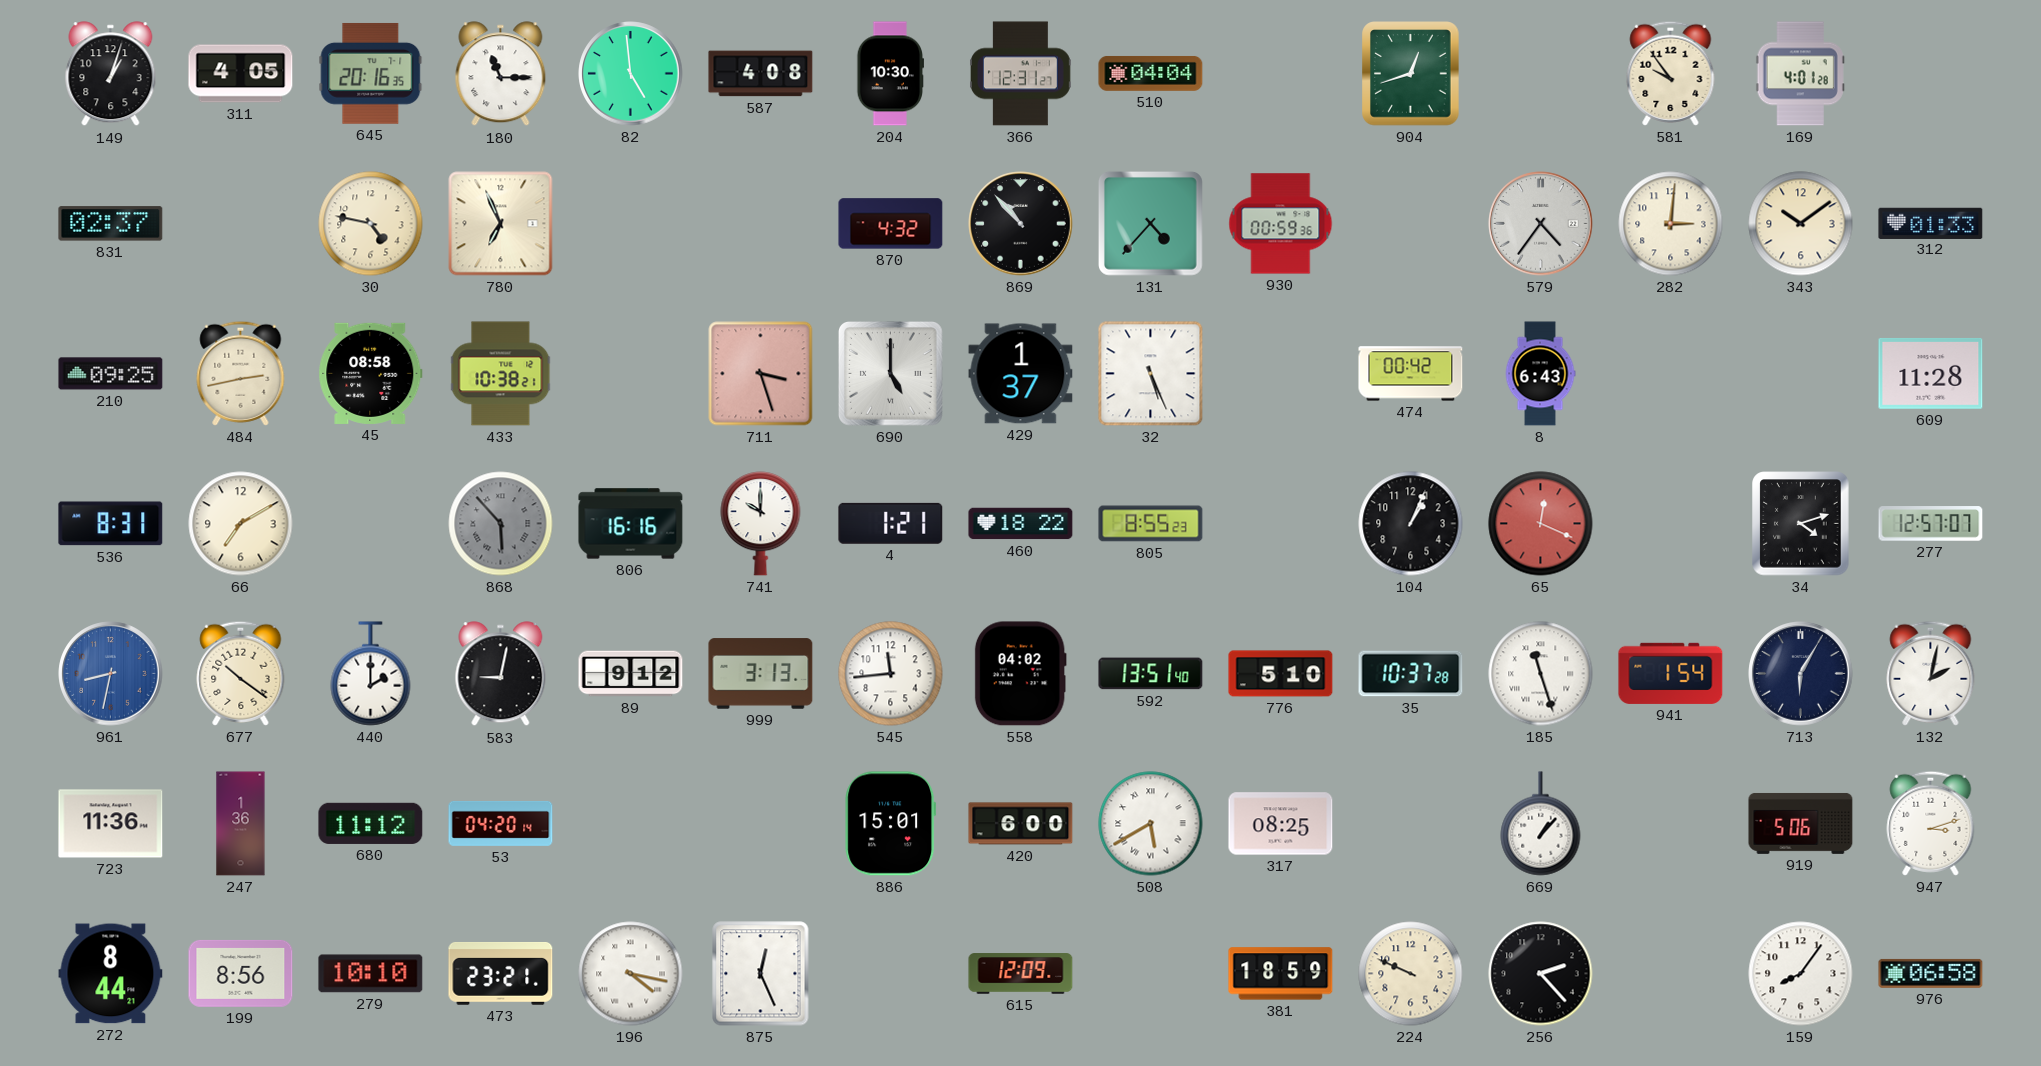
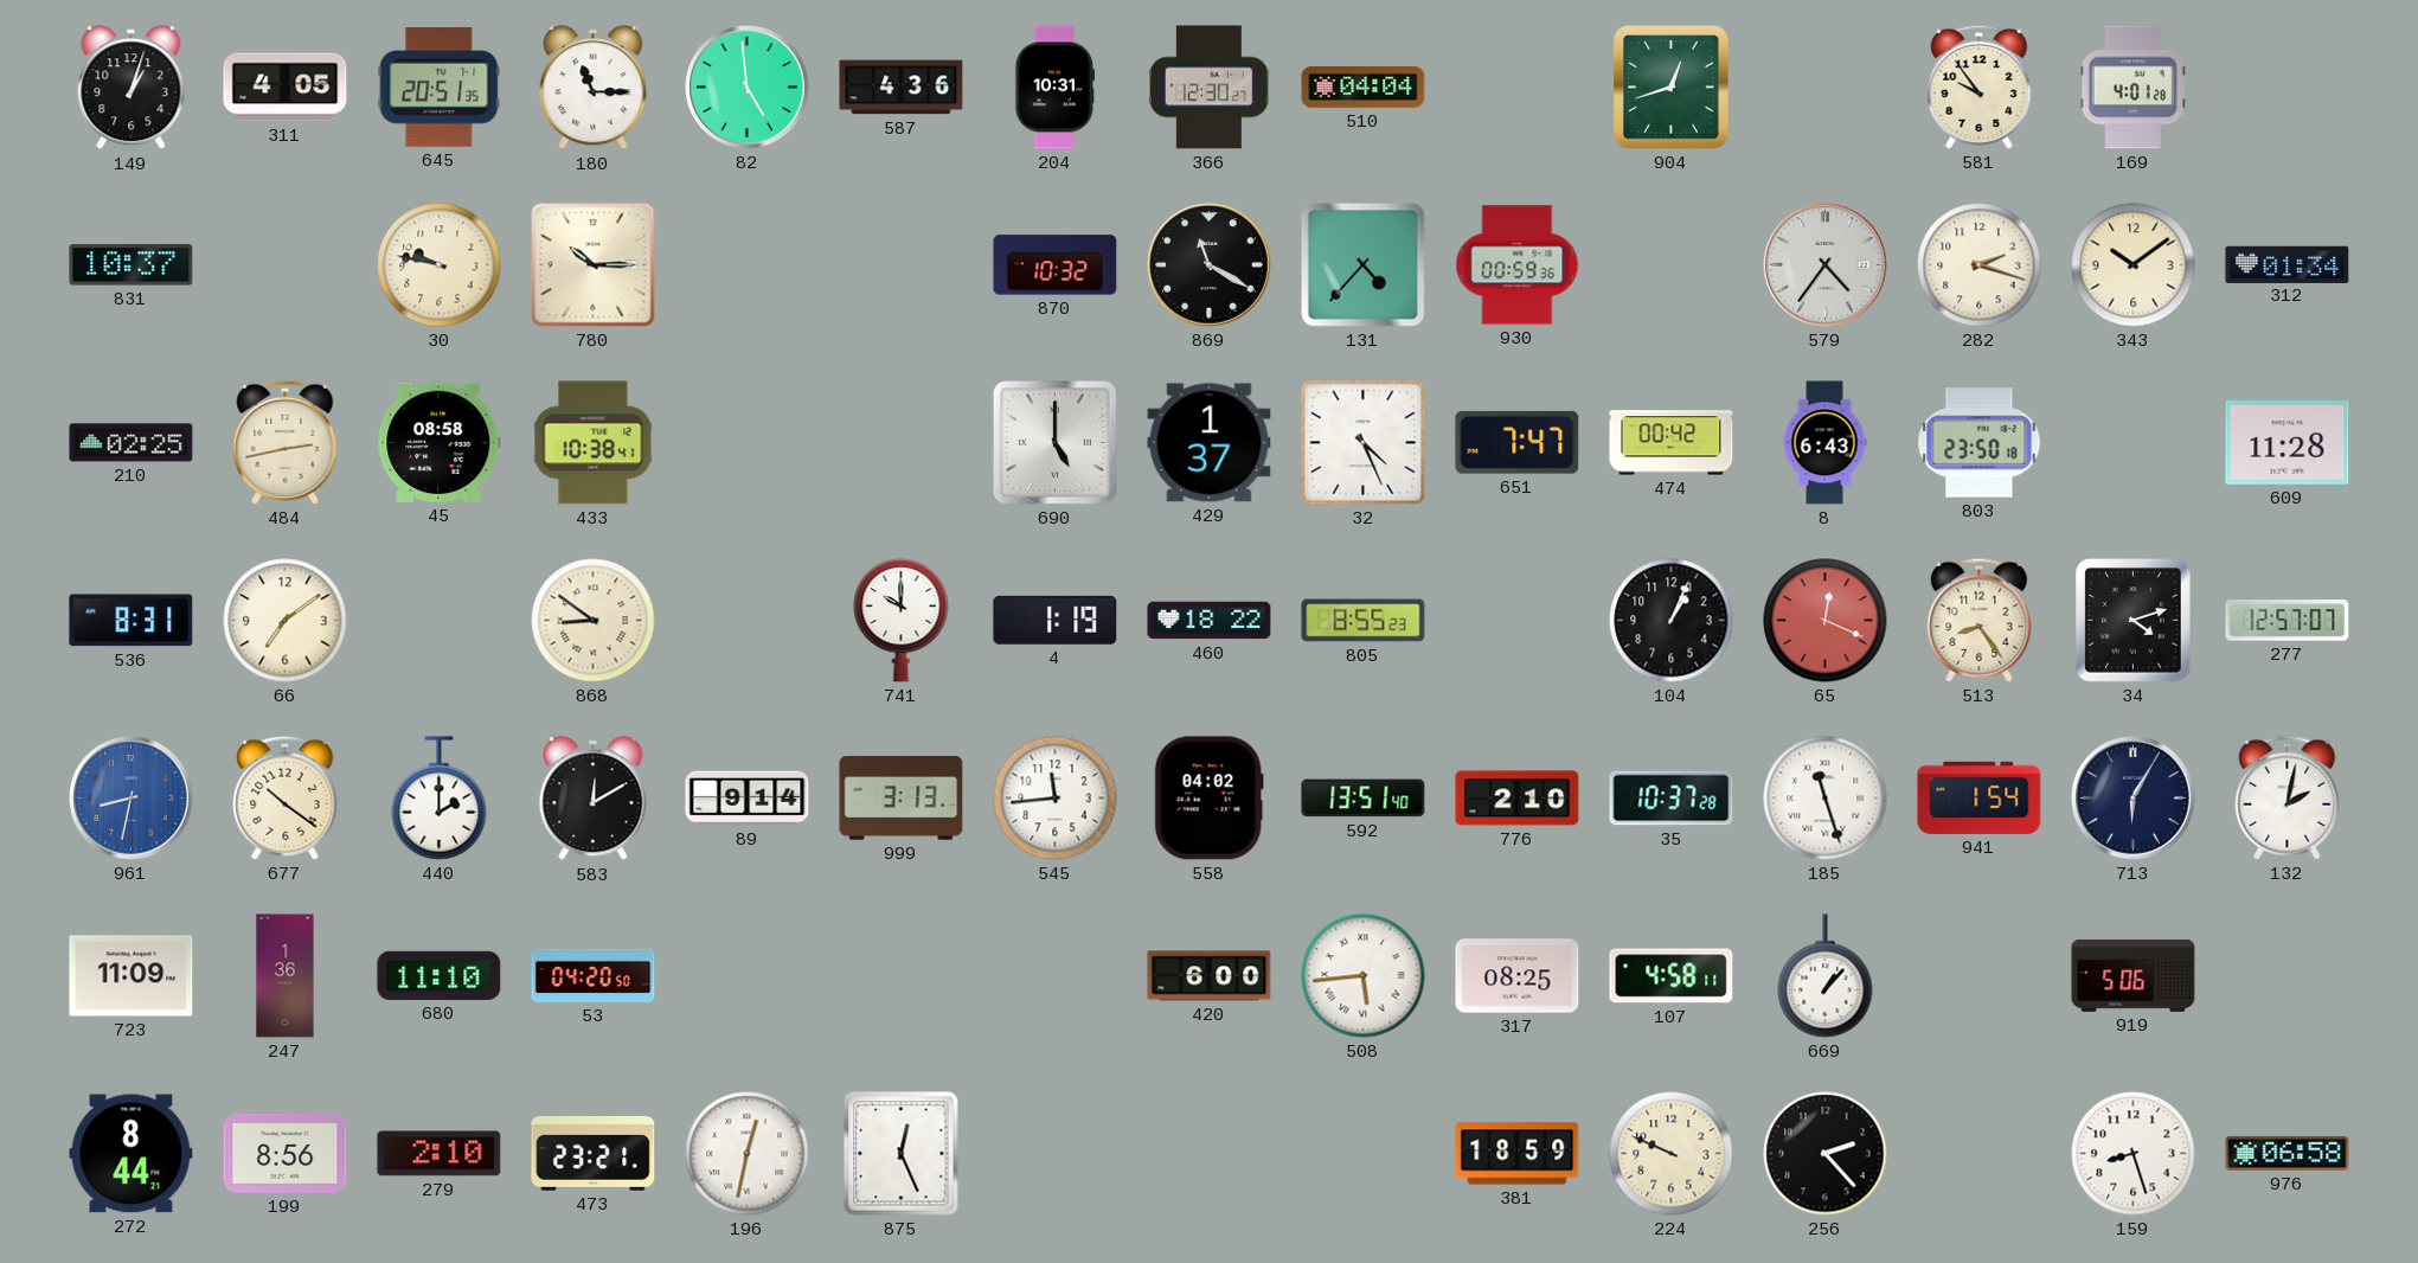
645: 20:16 -> 20:51 (440, 86)
587: 4:08 -> 4:36 (902, 88)
204: 10:30 -> 10:31 (1054, 88)
366: 12:31 -> 12:30 (1210, 88)
831: 02:37 -> 10:37 (132, 265)
30: 4:47 -> 9:47 (440, 265)
780: 6:56 -> 10:15 (594, 265)
870: 4:32 -> 10:32 (1056, 265)
869: 10:53 -> 11:20 (1210, 265)
282: 3:01 -> 2:18 (1980, 265)
312: 01:33 -> 01:34 (2288, 264)
210: 09:25 -> 02:25 (132, 443)
433: 10:38:21 -> 10:38:41 (594, 443)
711: 3:27 -> none (761, 374)
32: 5:26 -> 4:26 (1364, 443)
651: none -> 7:47 (1518, 442)
803: none -> 23:50 (1980, 443)
66: 7:10 -> 7:09 (286, 621)
868: 5:53 -> 8:51 (594, 621)
868 dial: grey -> cream (594, 621)
806: 16:16 -> none (631, 524)
4: 1:21 -> 1:19 (1056, 620)
513: none -> 8:24 (1980, 620)
583: 9:02 -> 12:10 (594, 799)
89: 9:12 -> 9:14 (748, 799)
776: 5:10 -> 2:10 (1518, 799)
723: 11:36 -> 11:09 (132, 976)
680: 11:12 -> 11:10 (440, 975)
53: 04:20:14 -> 04:20:50 (594, 975)
886: 15:01 -> none (891, 824)
508: 5:40 -> 5:44 (1364, 976)
107: none -> 4:58 (1672, 976)
947: 3:12 -> none (1931, 823)
279: 10:10 -> 2:10 (440, 1154)
196: 4:17 -> 12:32 (748, 1154)
615: 12:09 -> none (1021, 974)
159: 8:06 -> 8:27 (2134, 1154)
